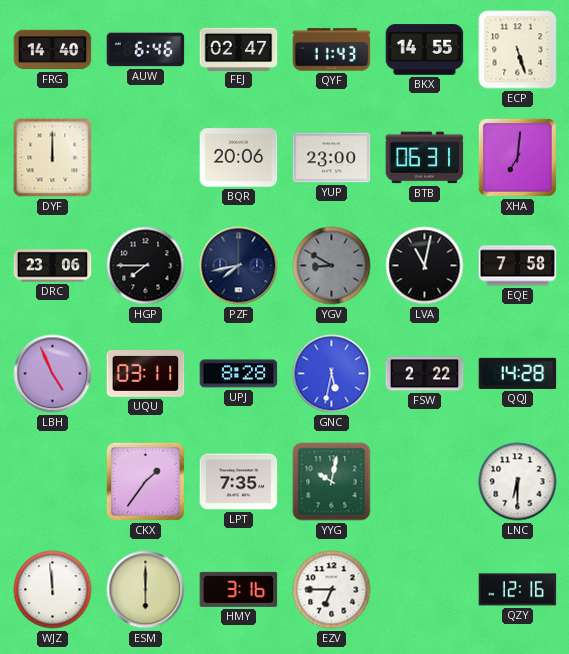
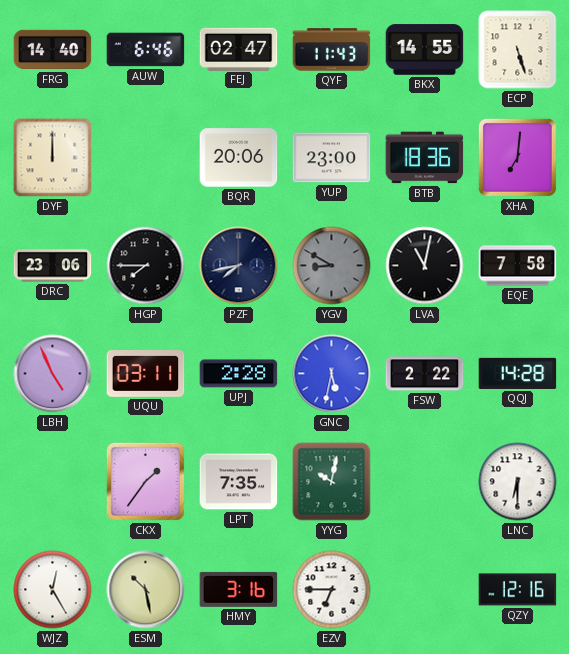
BTB: 06:31 -> 18:36 (425, 158)
UPJ: 8:28 -> 2:28 (239, 374)
WJZ: 11:59 -> 12:25 (53, 590)
ESM: 6:00 -> 10:28 (146, 590)
